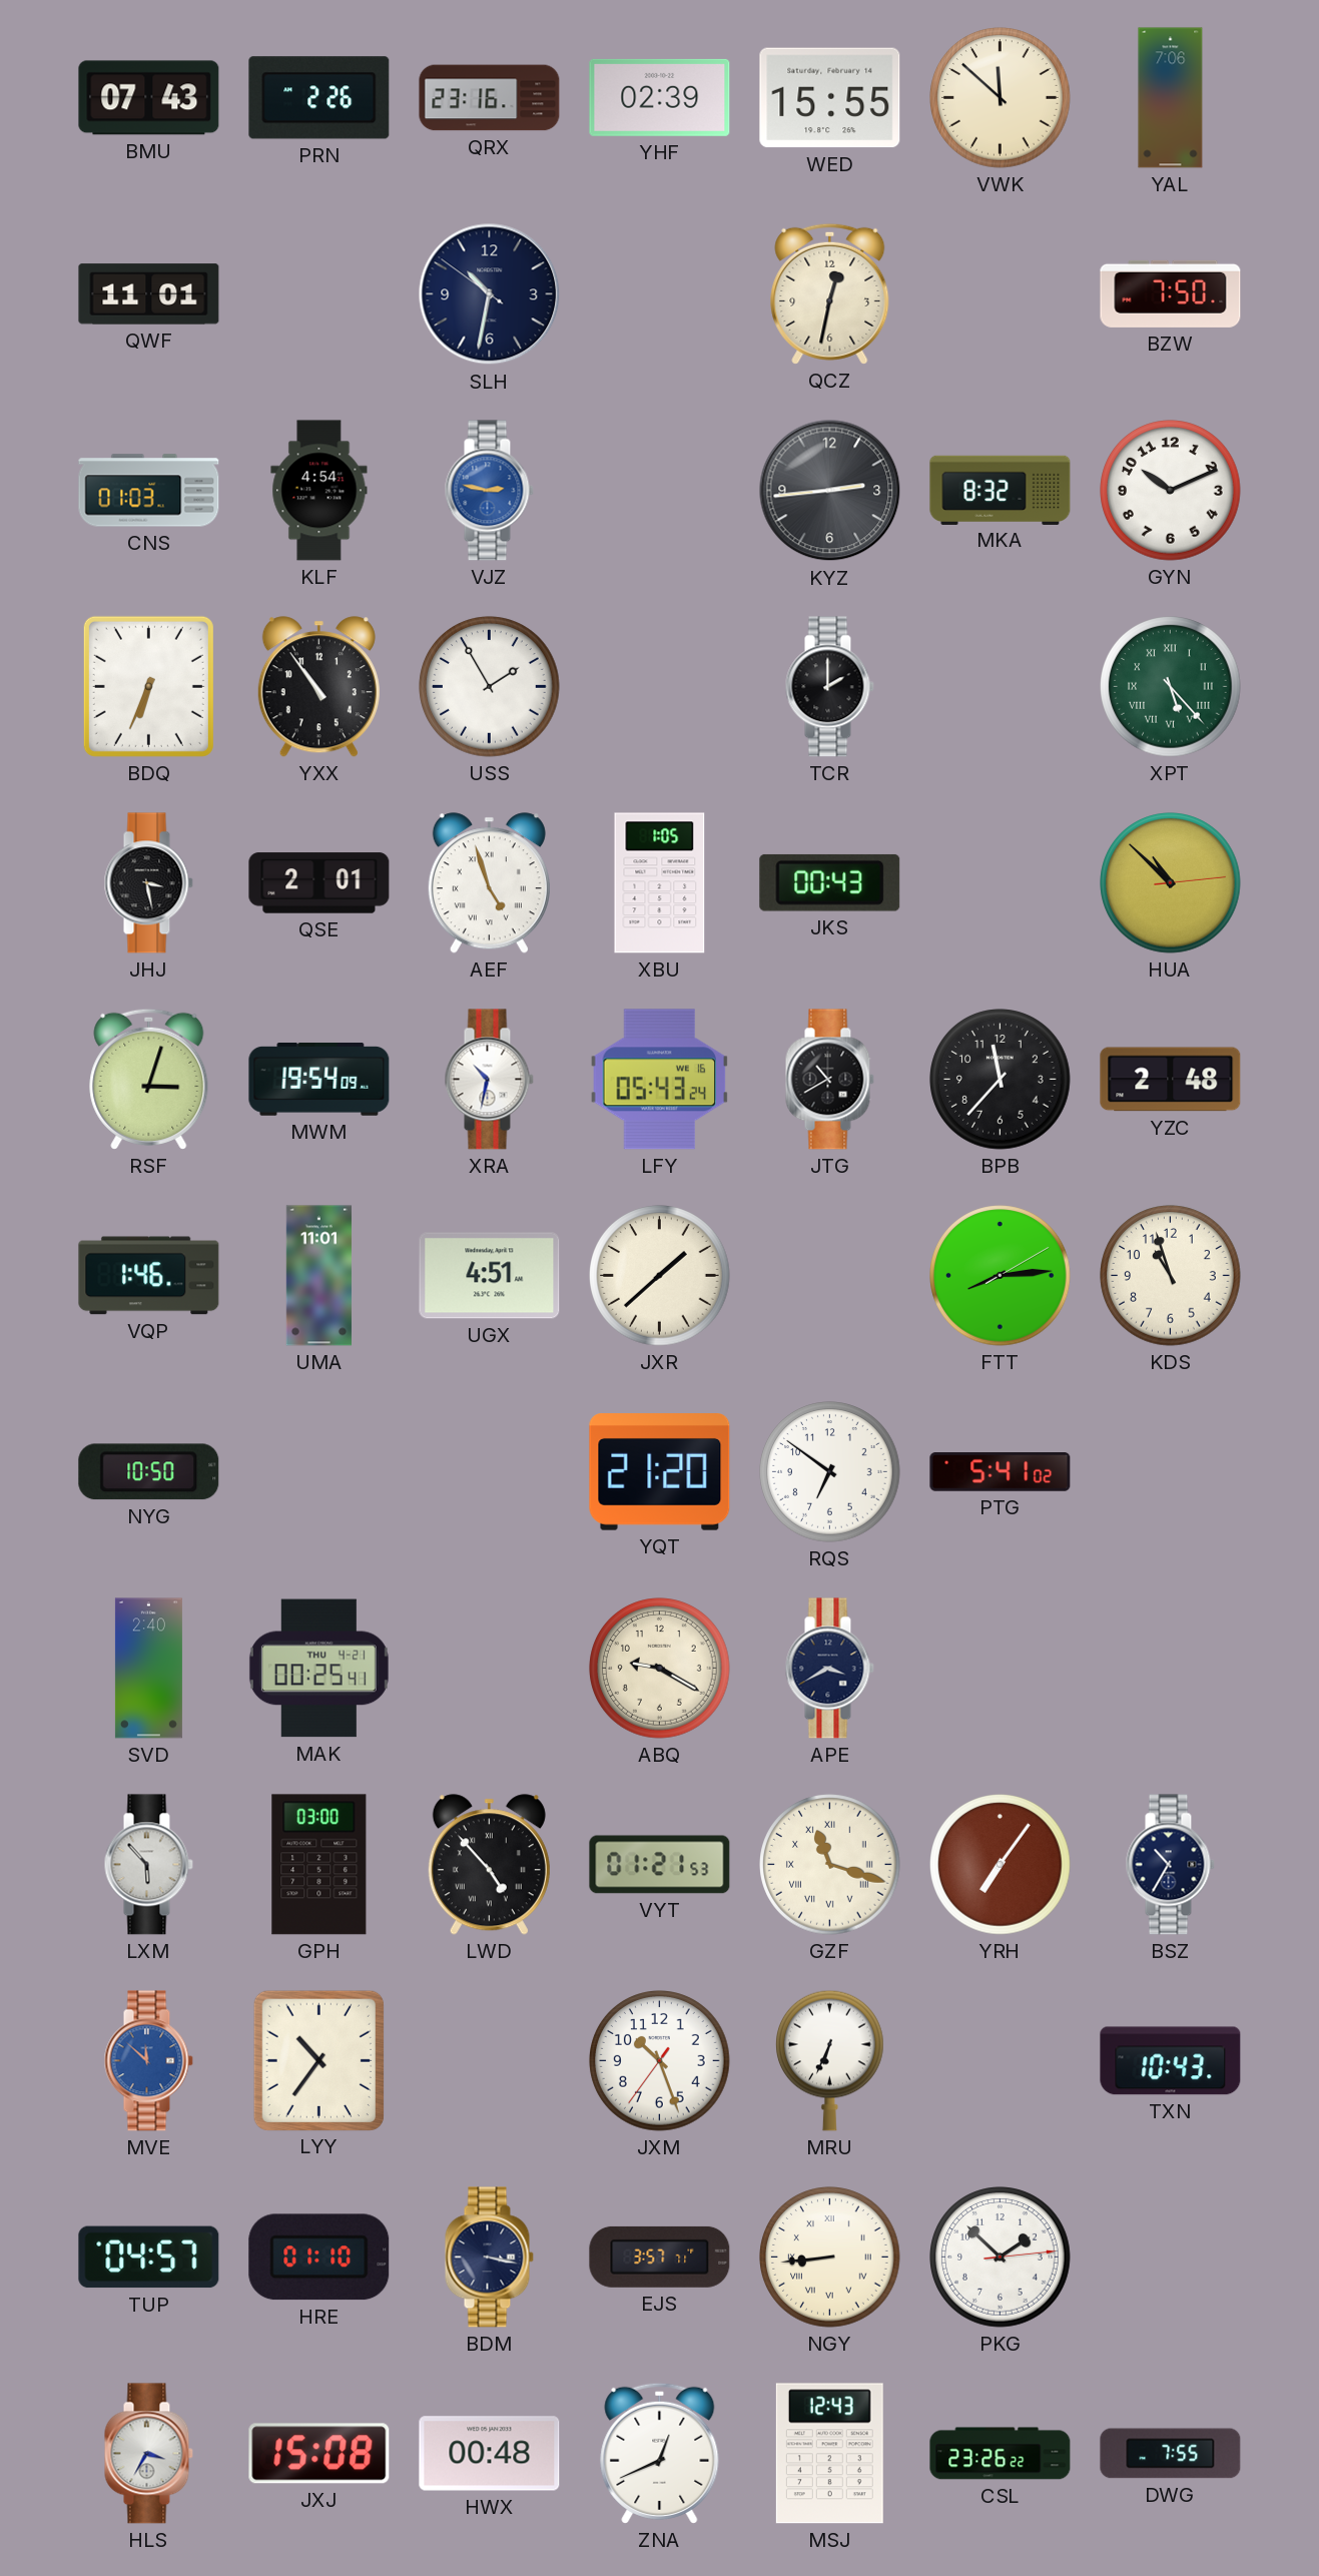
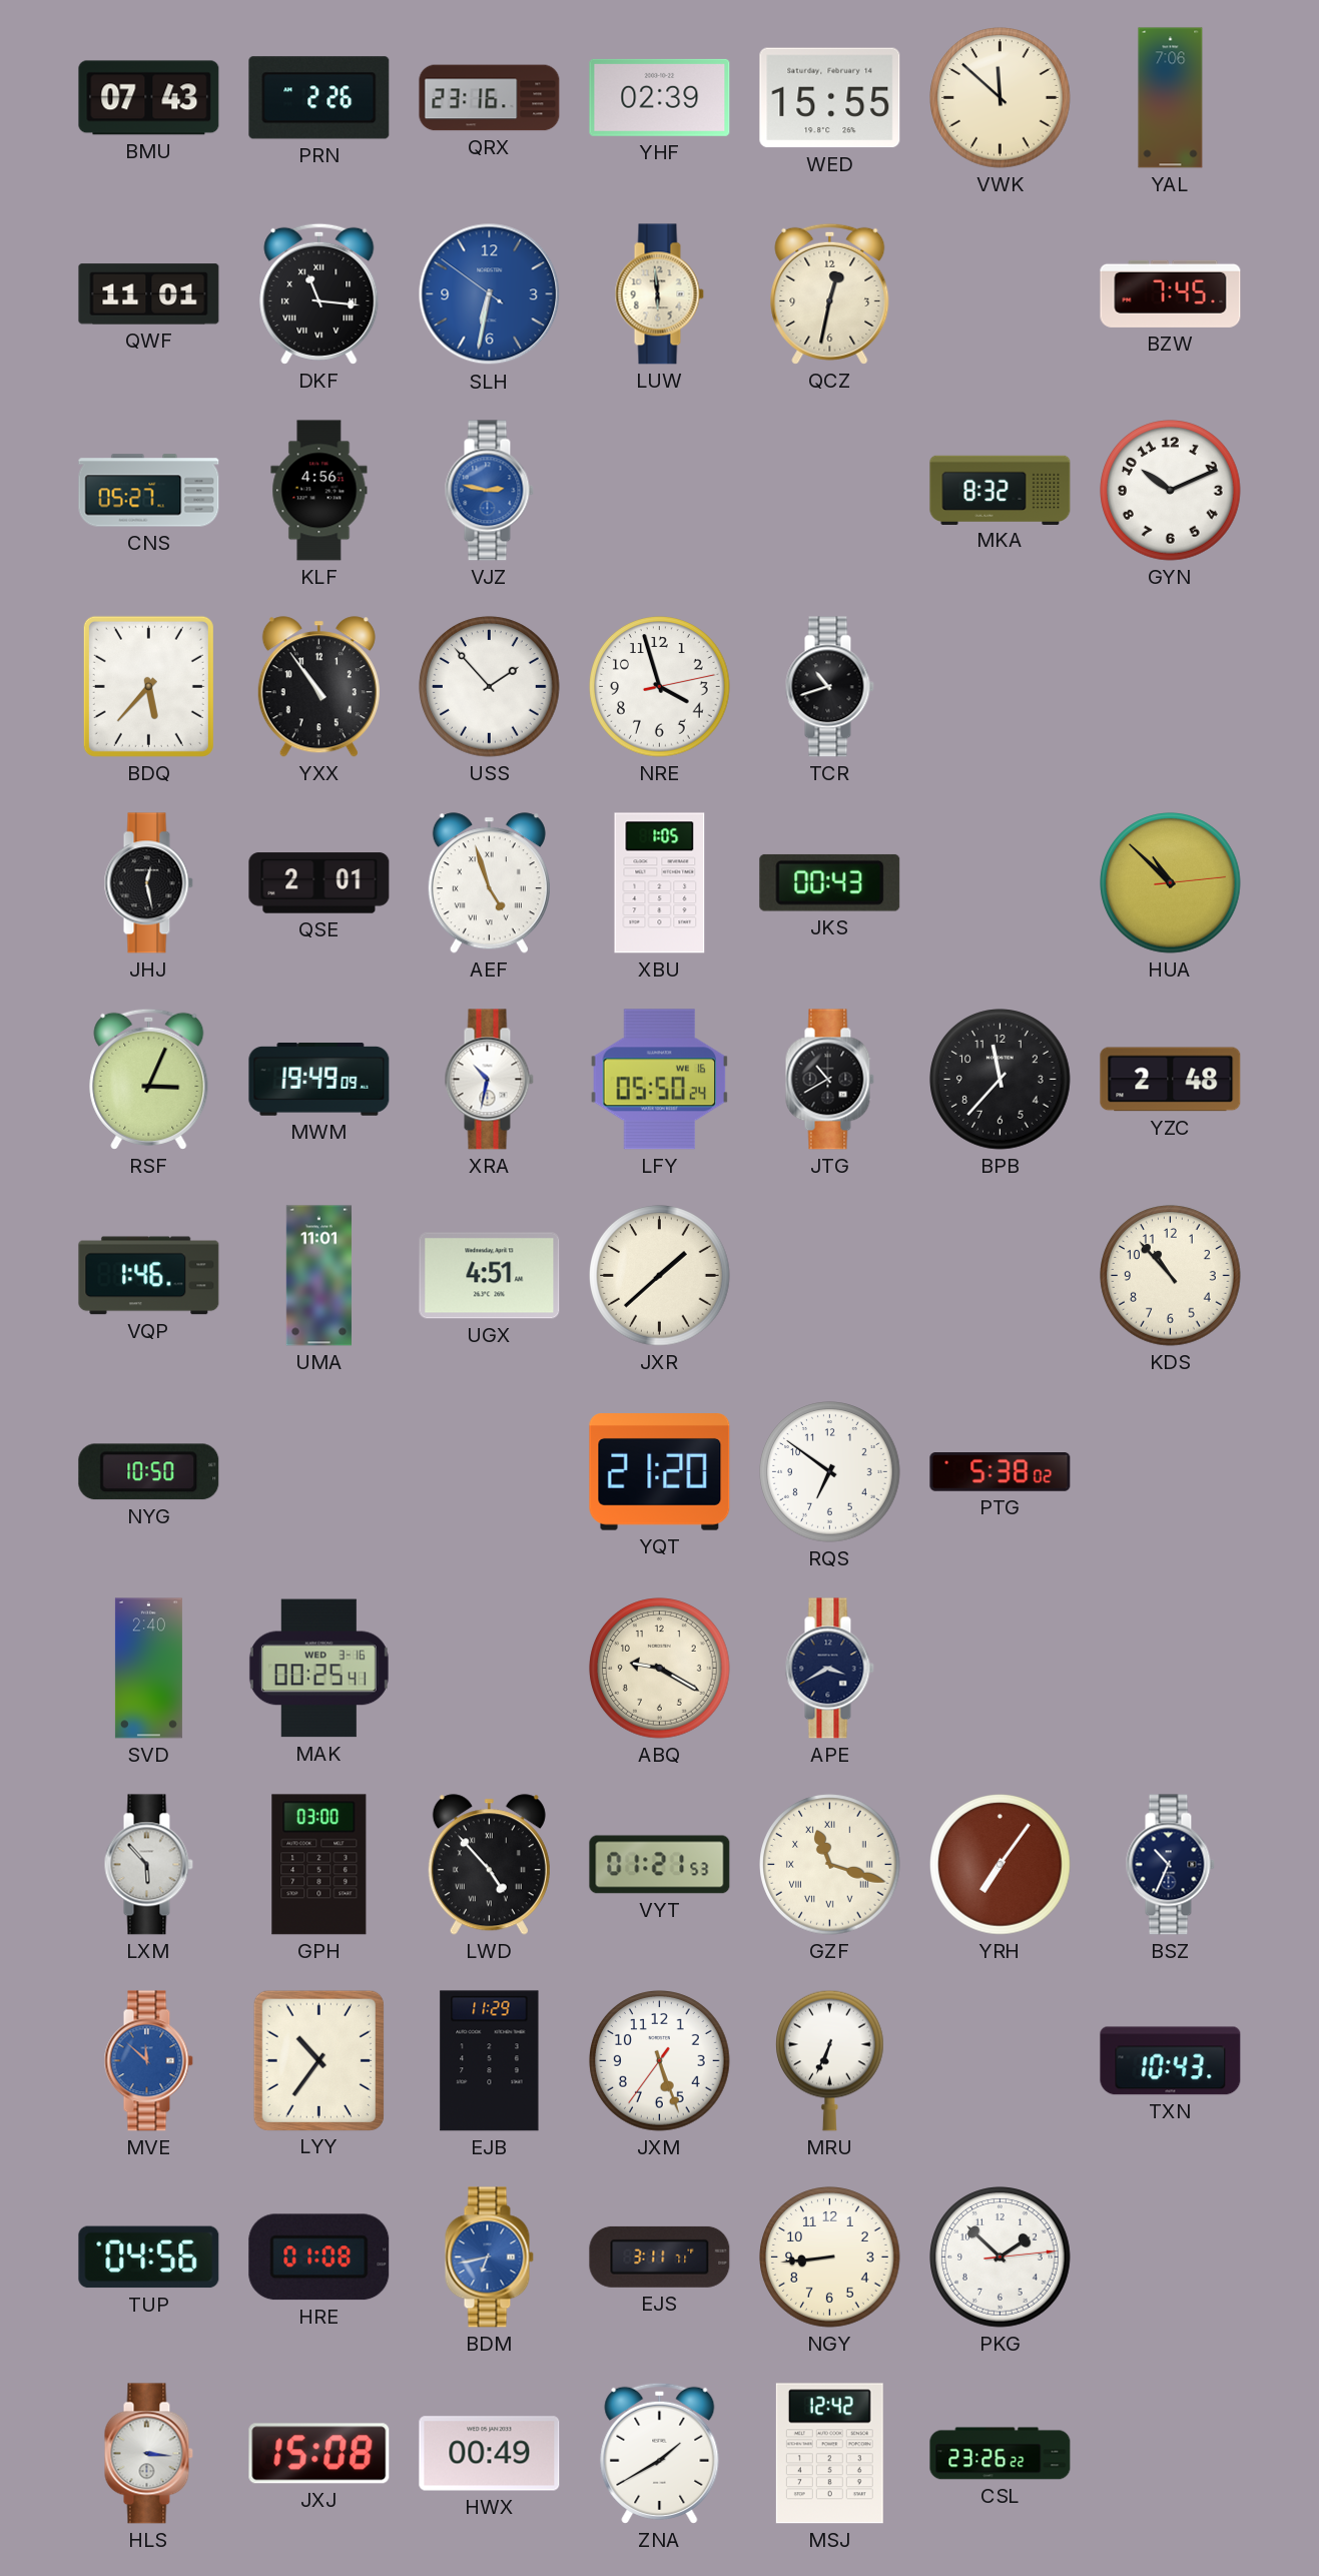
DKF: none -> 11:16 (319, 293)
SLH: 10:31 -> 6:31 (490, 294)
SLH dial: navy -> blue (490, 294)
LUW: none -> 5:59 (659, 294)
BZW: 7:50 -> 7:45 (1171, 293)
CNS: 01:03 -> 05:27 (149, 491)
KLF: 4:54 -> 4:56 (319, 491)
KYZ: 2:44 -> none (830, 491)
BDQ: 6:34 -> 5:37 (148, 686)
USS: 1:55 -> 1:53 (490, 687)
NRE: none -> 3:57 (660, 687)
TCR: 2:00 -> 10:42 (829, 687)
XPT: 5:23 -> none (1171, 687)
JHJ: 3:28 -> 12:28 (148, 883)
RSF: 3:03 -> 3:04 (149, 1079)
MWM: 19:54 -> 19:49 (319, 1080)
LFY: 05:43 -> 05:50 (660, 1080)
FTT: 8:14 -> none (1001, 1276)
KDS: 10:57 -> 10:53 (1171, 1276)
PTG: 5:41 -> 5:38 (1001, 1472)
MAK date: THU 4-21 -> WED 3-16 (318, 1669)
BSZ: 10:35 -> 10:34 (1170, 1865)
EJB: none -> 11:29 (490, 2061)
JXM: 10:26 -> 5:26 (660, 2061)
TUP: 04:57 -> 04:56 (149, 2258)
HRE: 01:10 -> 01:08 (319, 2258)
BDM: 3:17 -> 6:43 (489, 2258)
BDM dial: navy -> blue (489, 2258)
EJS: 3:57 -> 3:11 (660, 2257)
NGY numerals: Roman -> Arabic (830, 2258)
HLS: 3:35 -> 3:16 (148, 2454)
HWX: 00:48 -> 00:49 (490, 2454)
ZNA: 12:41 -> 1:40 (660, 2453)
MSJ: 12:43 -> 12:42 (829, 2454)
DWG: 7:55 -> none (1171, 2454)
